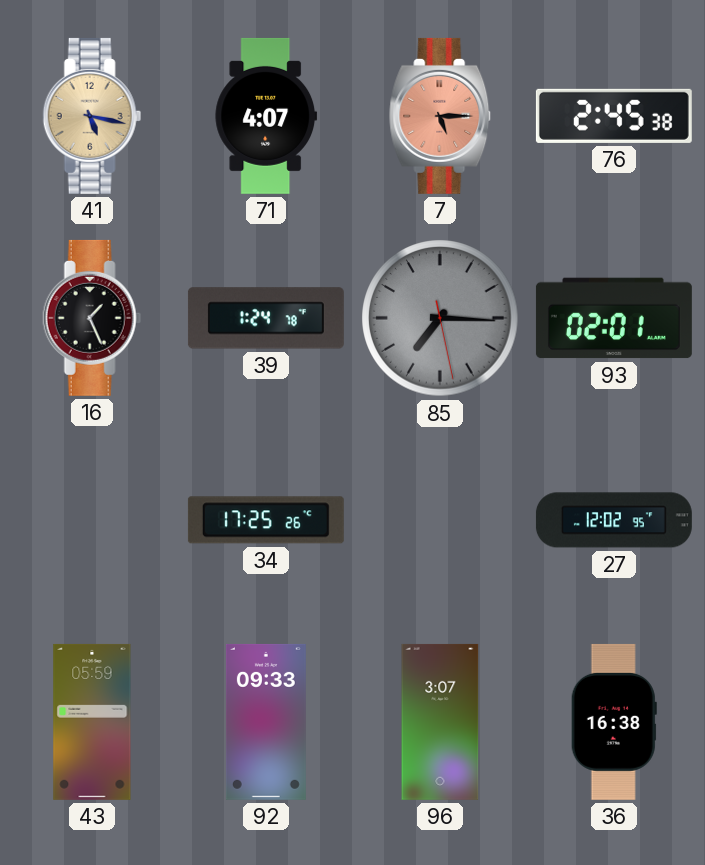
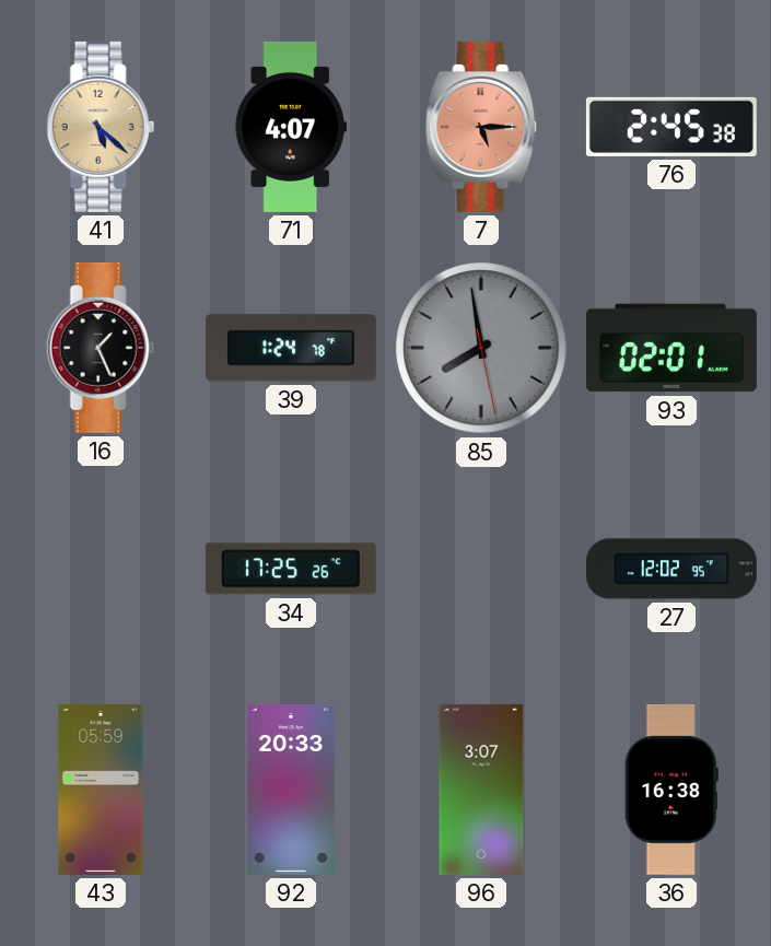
41: 5:17 -> 5:22 (101, 127)
85: 7:15 -> 7:58 (481, 348)
92: 09:33 -> 20:33 (291, 790)
